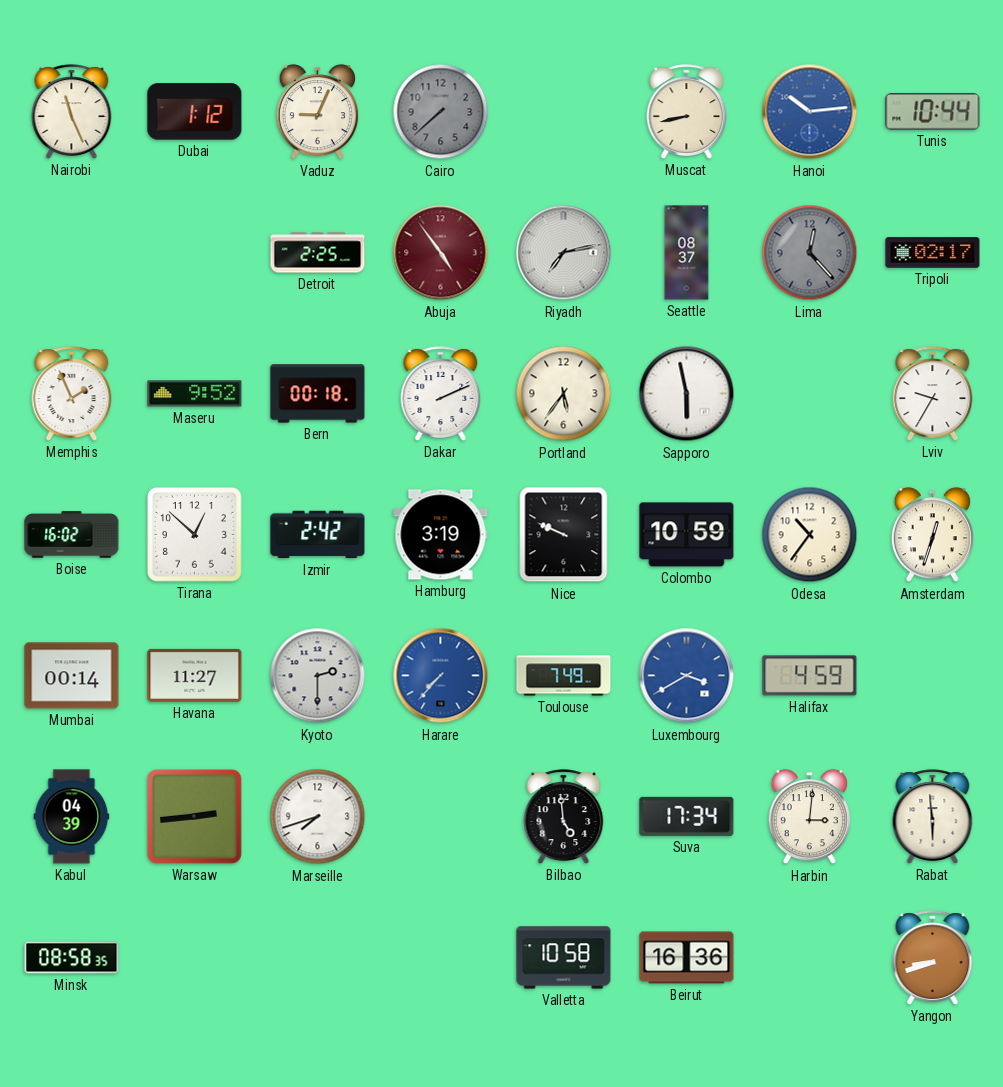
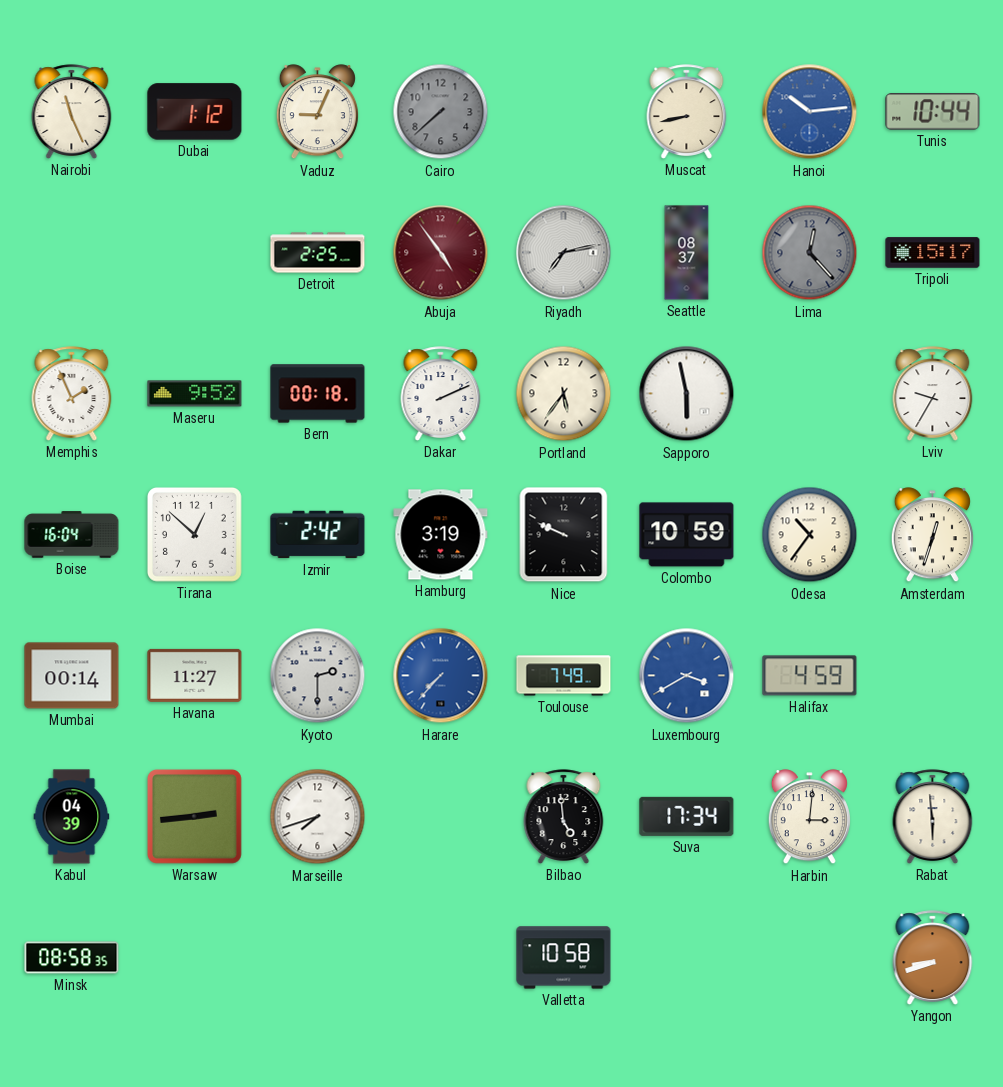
Tripoli: 02:17 -> 15:17 (933, 253)
Boise: 16:02 -> 16:04 (72, 535)
Beirut: 16:36 -> none (687, 958)
